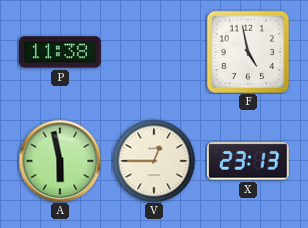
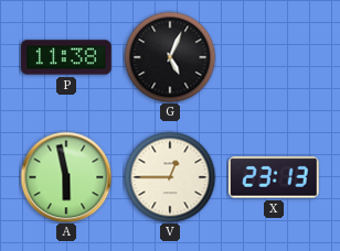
G: none -> 5:04 (170, 57)
F: 4:58 -> none (248, 52)
